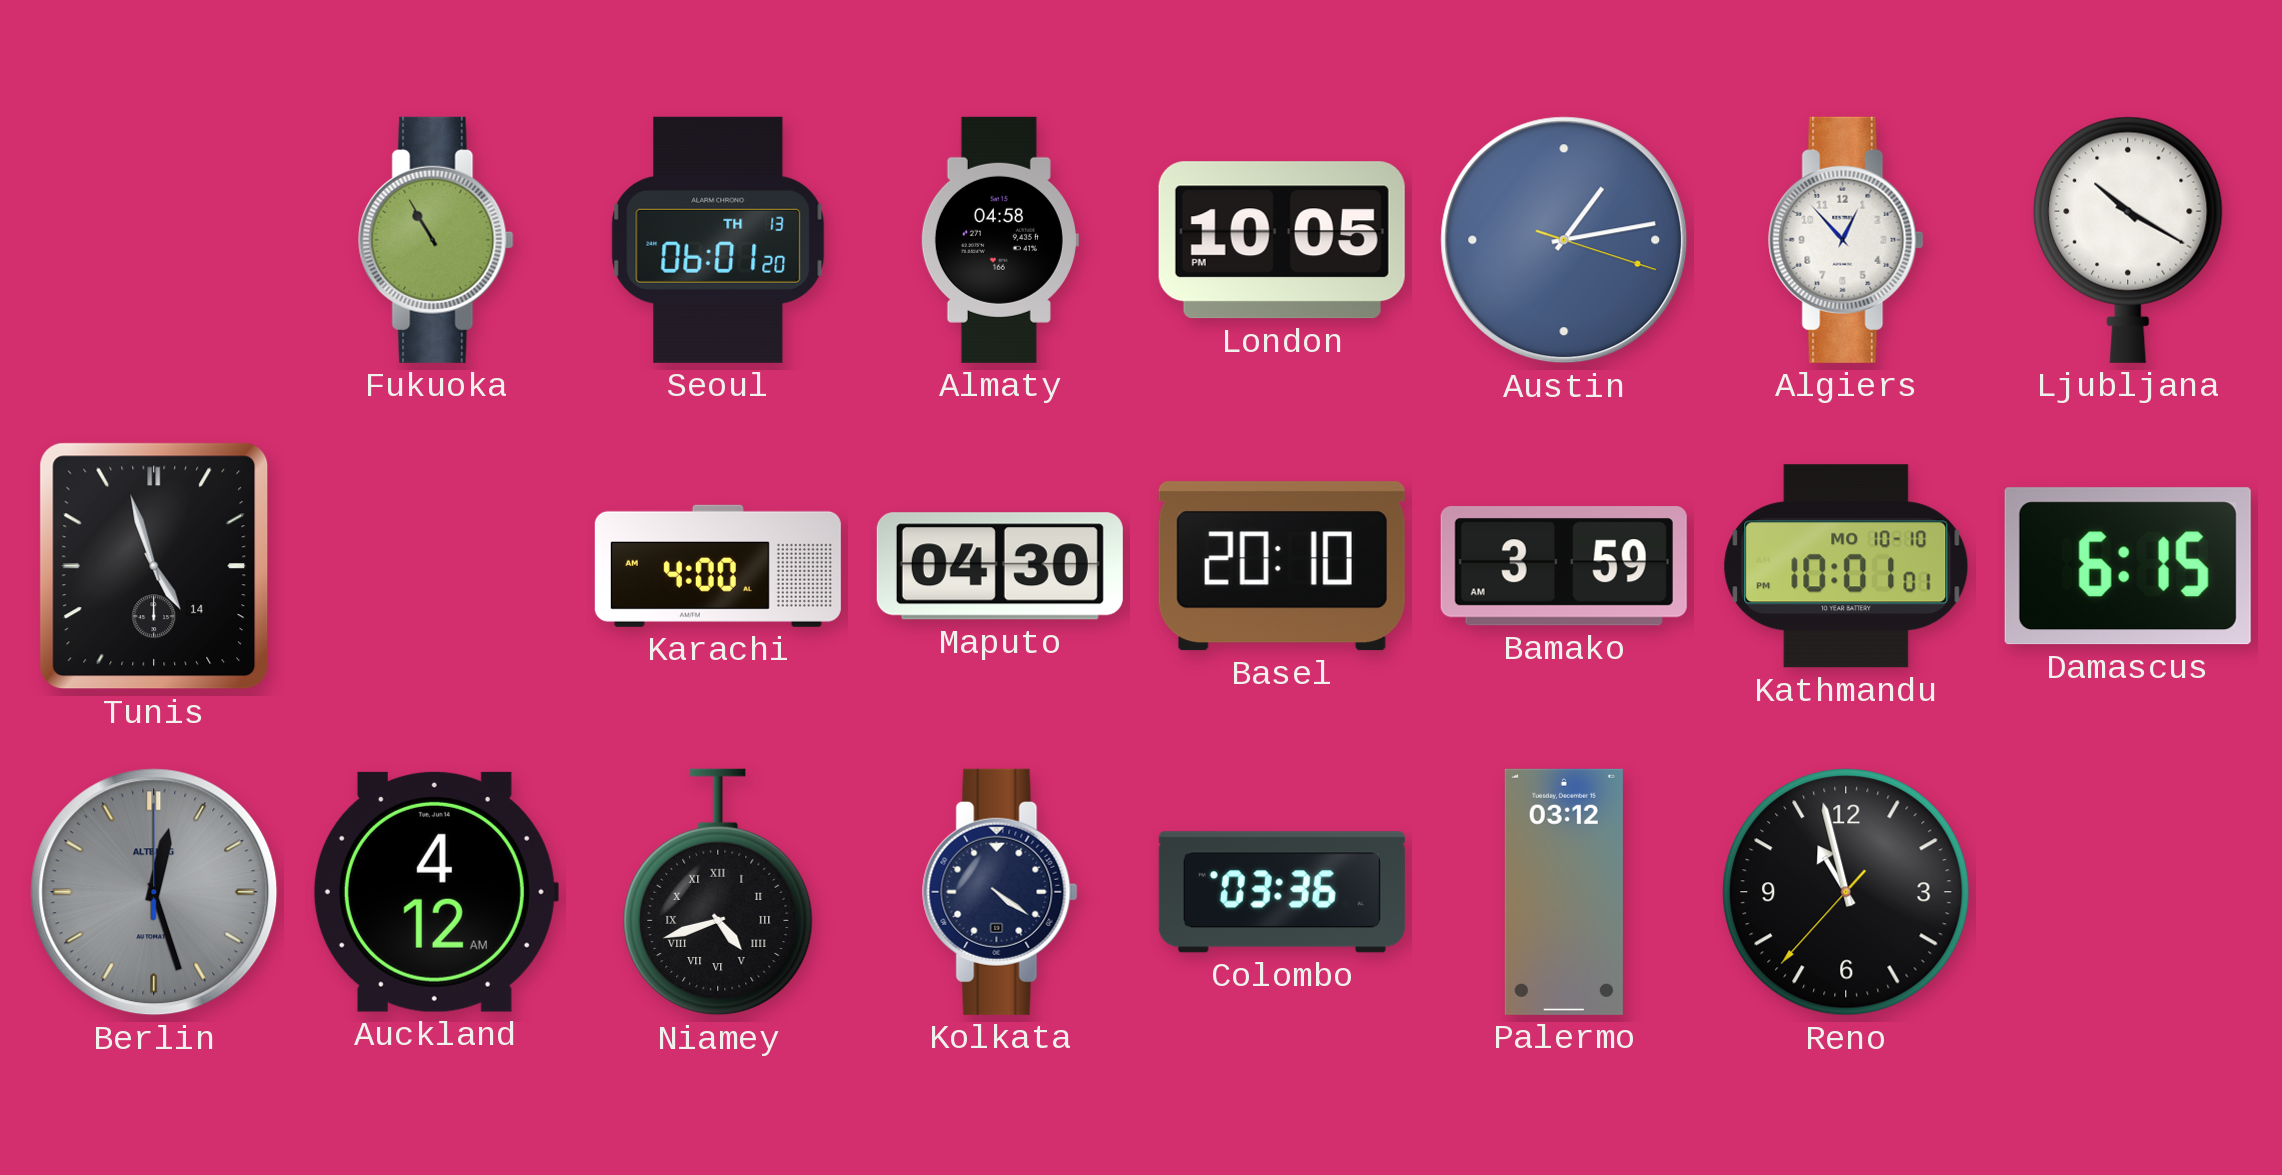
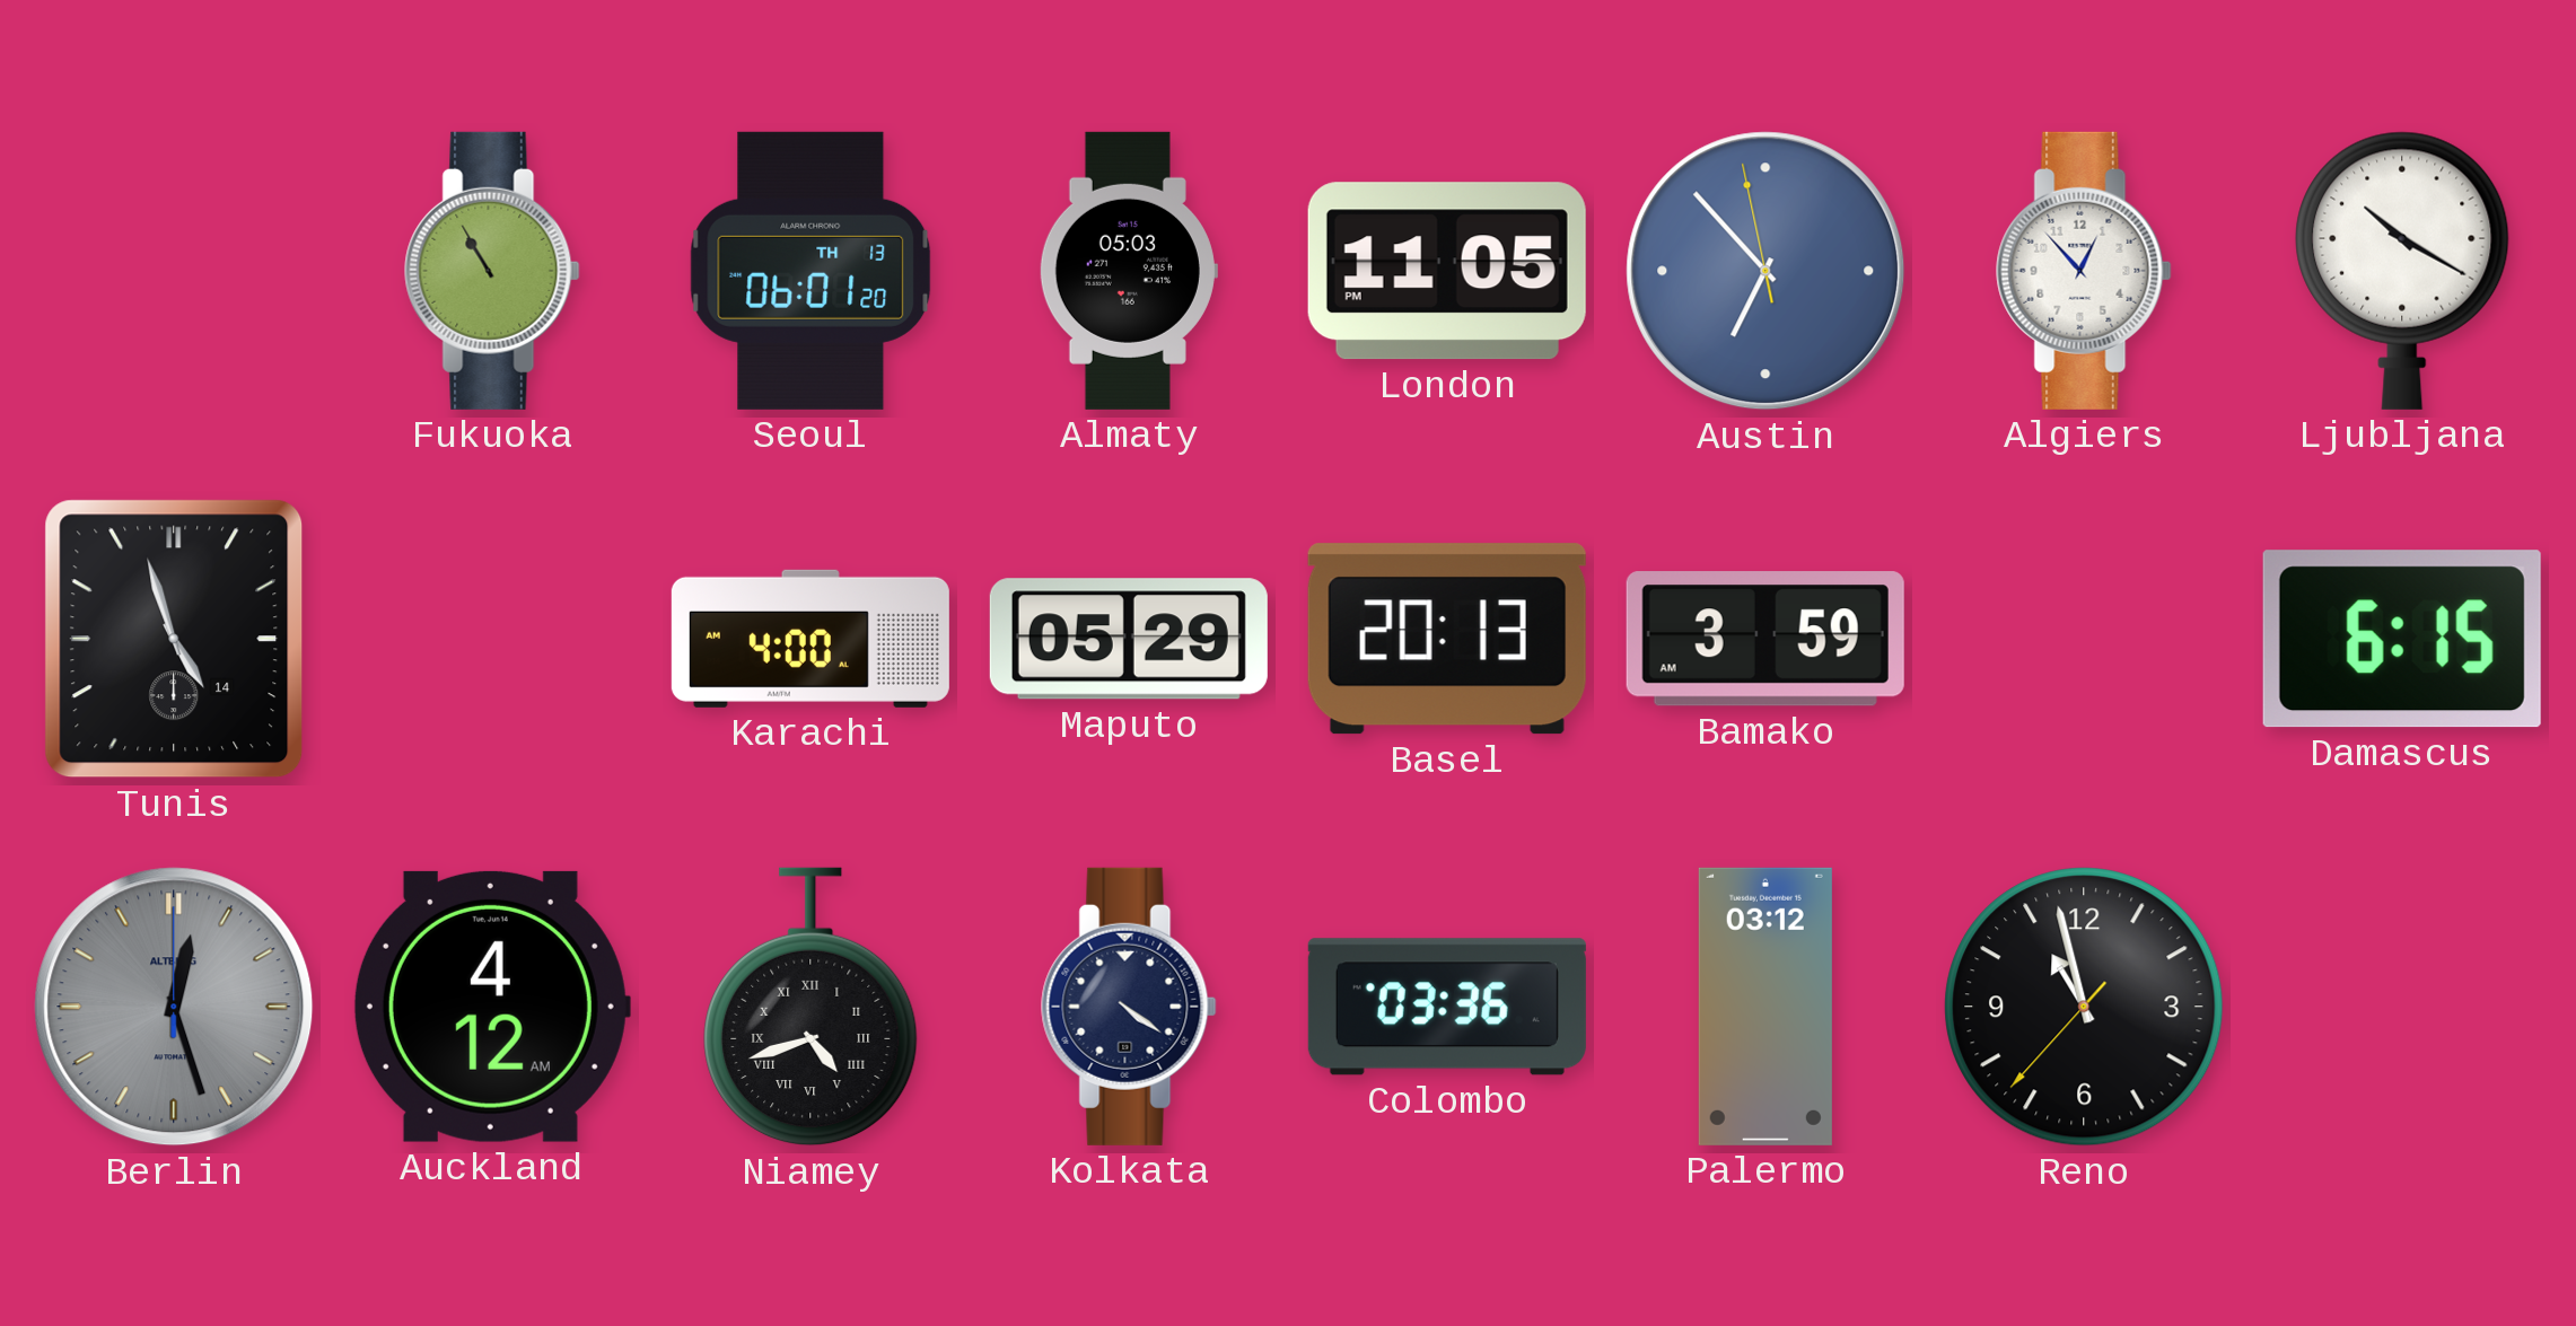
Almaty: 04:58 -> 05:03 (1128, 271)
London: 10:05 -> 11:05 (1447, 271)
Austin: 1:13 -> 6:52 (1765, 271)
Maputo: 04:30 -> 05:29 (1129, 639)
Basel: 20:10 -> 20:13 (1447, 639)
Kathmandu: 10:01 -> none (1846, 566)
